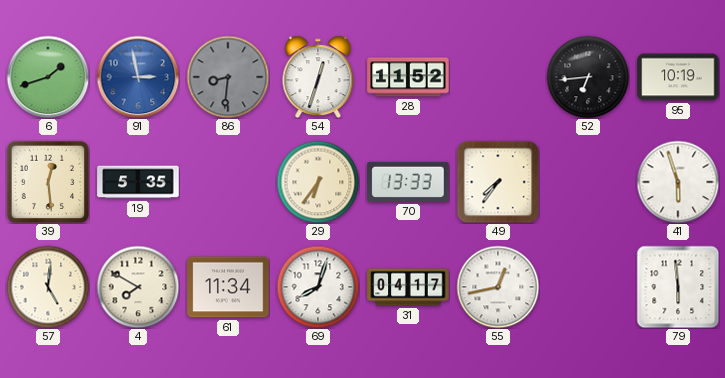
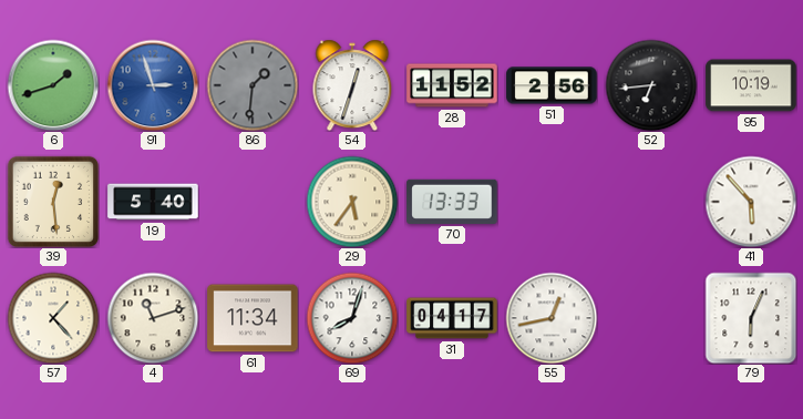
91: 2:58 -> 2:57 (153, 85)
86: 8:31 -> 1:31 (253, 85)
51: none -> 2:56 (552, 85)
19: 5:35 -> 5:40 (153, 202)
29: 6:36 -> 5:36 (352, 202)
49: 7:36 -> none (498, 182)
41: 5:57 -> 5:53 (751, 202)
57: 5:01 -> 1:23 (53, 318)
4: 7:50 -> 11:12 (153, 318)
79: 5:59 -> 6:04 (751, 318)
